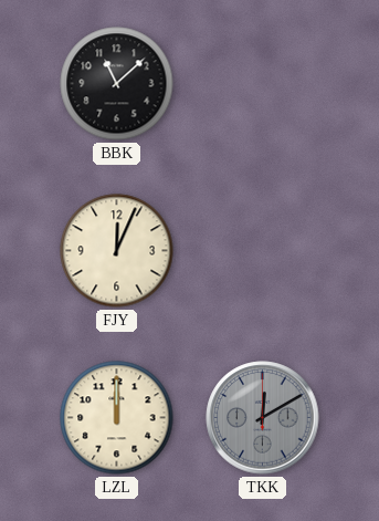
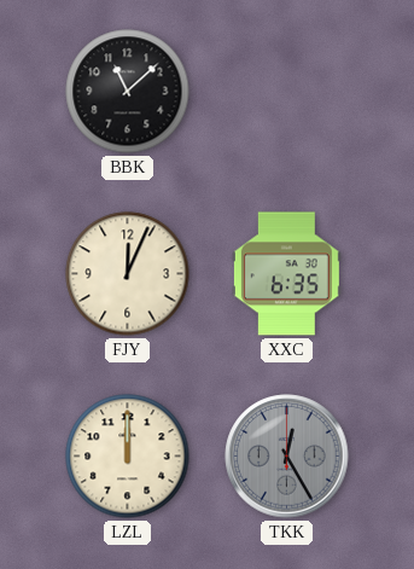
XXC: none -> 6:35 (286, 274)
TKK: 12:10 -> 12:25 (287, 457)
